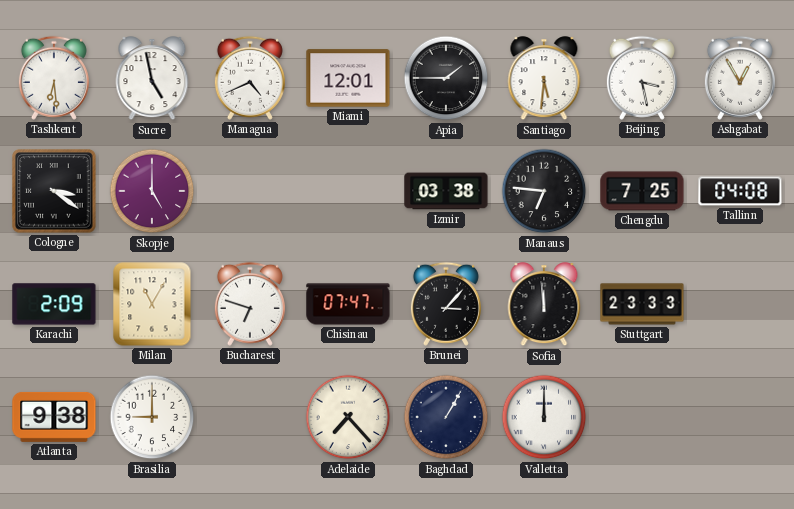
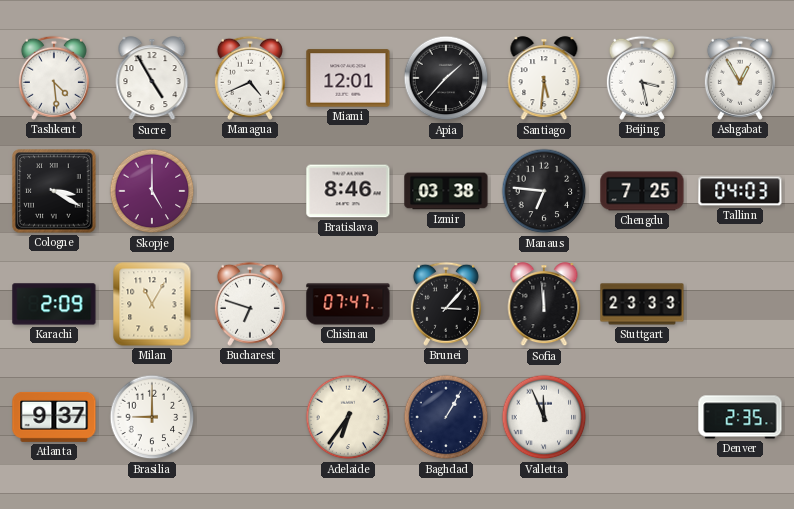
Tashkent: 6:29 -> 4:29 (54, 78)
Sucre: 4:58 -> 4:55 (152, 79)
Apia: 1:45 -> 1:37 (446, 78)
Cologne: 3:21 -> 3:20 (54, 191)
Bratislava: none -> 8:46 (348, 191)
Tallinn: 04:08 -> 04:03 (740, 191)
Atlanta: 9:38 -> 9:37 (54, 417)
Adelaide: 7:23 -> 6:36 (348, 417)
Valletta: 12:00 -> 11:56 (544, 417)
Denver: none -> 2:35 (740, 417)
